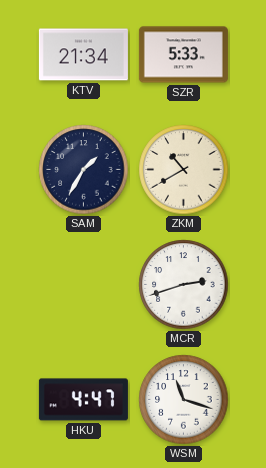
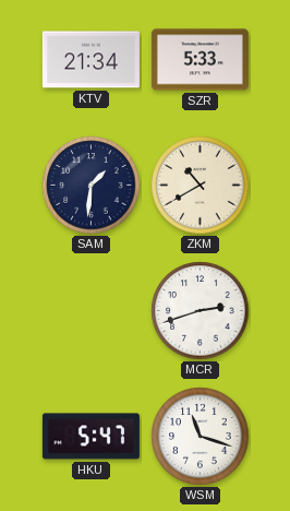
SAM: 1:35 -> 1:31 (92, 186)
HKU: 4:47 -> 5:47 (90, 437)
